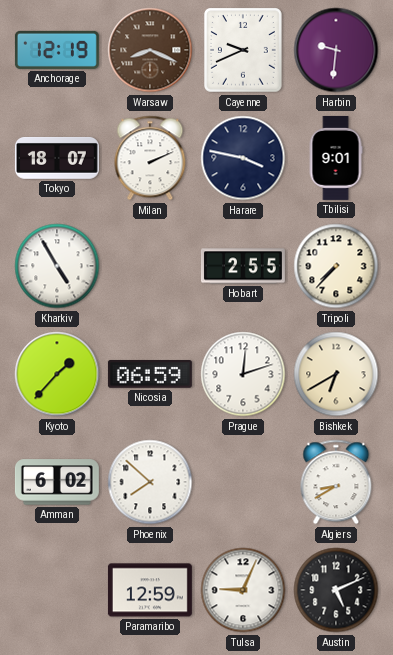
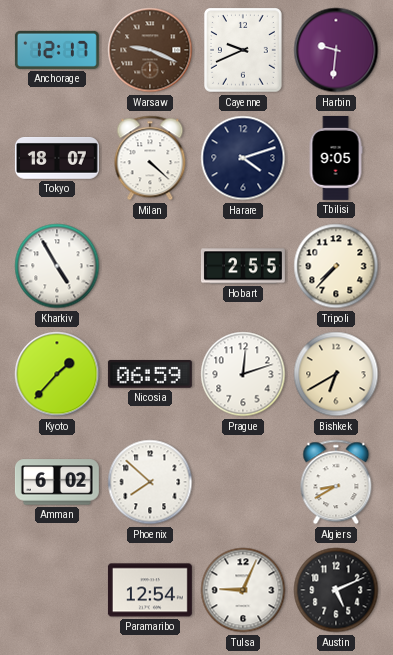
Anchorage: 12:19 -> 12:17 (57, 50)
Warsaw: 8:19 -> 9:19 (150, 50)
Milan: 2:11 -> 4:22 (150, 158)
Harare: 3:47 -> 4:12 (243, 158)
Tbilisi: 9:01 -> 9:05 (336, 158)
Paramaribo: 12:59 -> 12:54 (150, 590)
